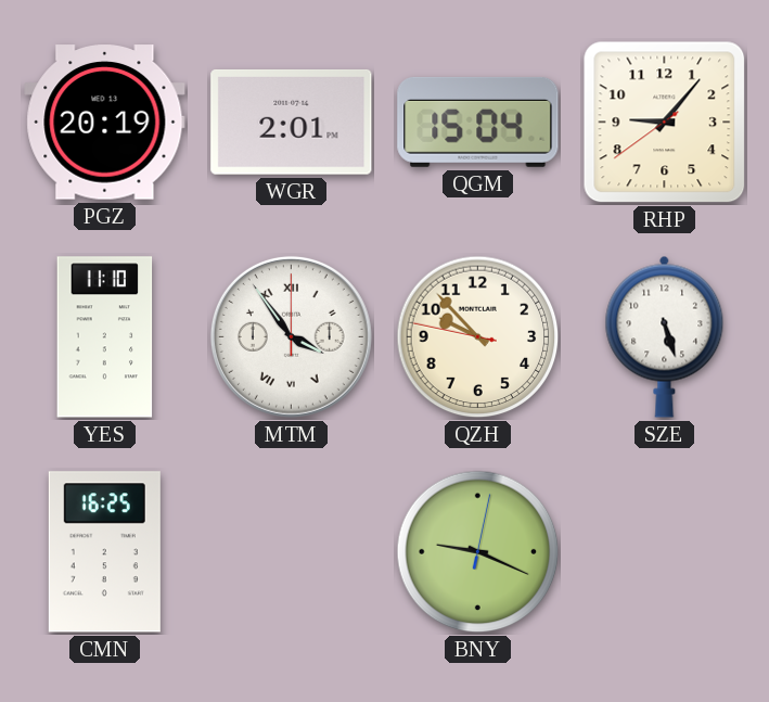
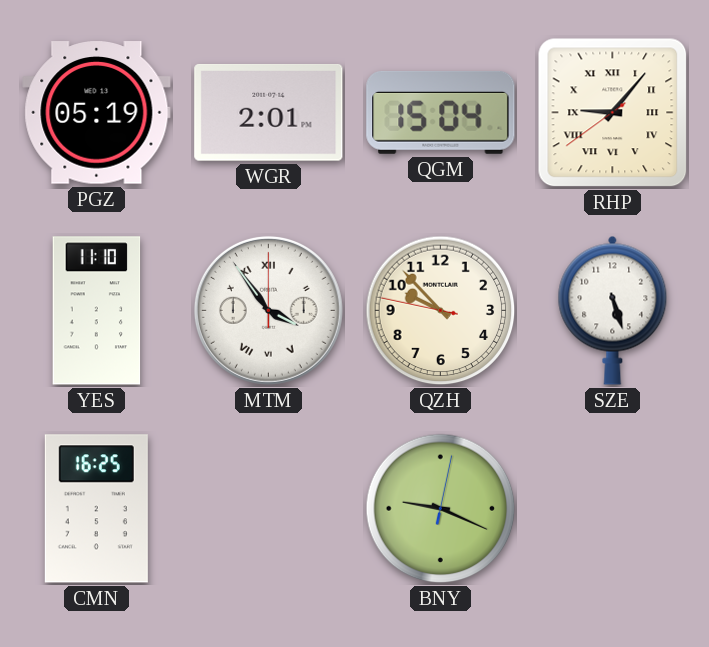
PGZ: 20:19 -> 05:19 (97, 113)
RHP numerals: Arabic -> Roman (613, 113)
